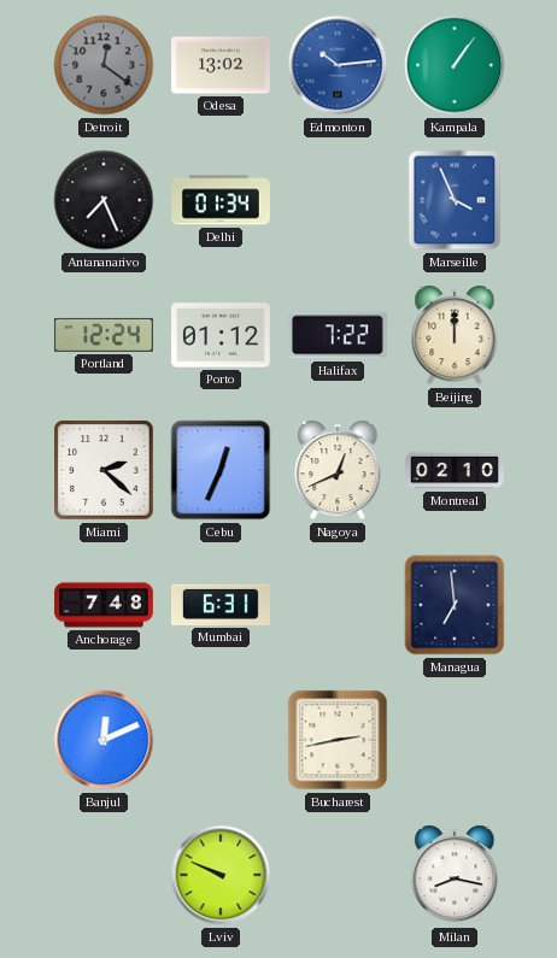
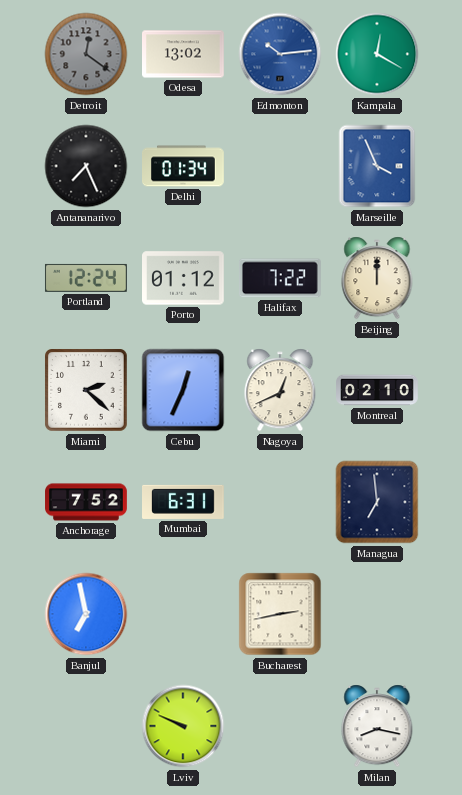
Kampala: 1:06 -> 12:20 (377, 54)
Anchorage: 7:48 -> 7:52 (86, 502)
Banjul: 12:11 -> 6:58 (86, 614)
